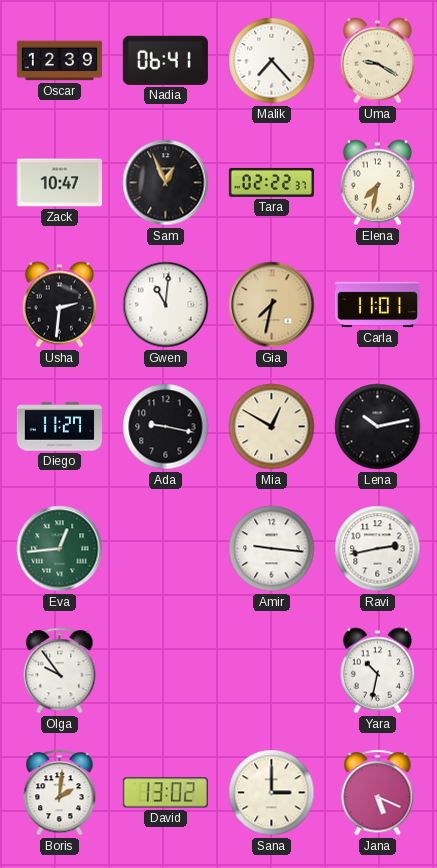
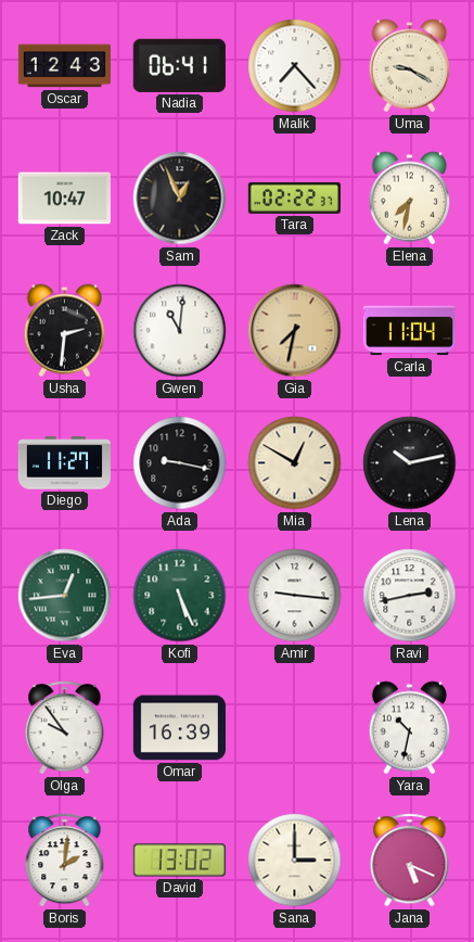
Oscar: 12:39 -> 12:43 (64, 66)
Carla: 11:01 -> 11:04 (409, 331)
Kofi: none -> 5:26 (180, 596)
Omar: none -> 16:39 (179, 728)
